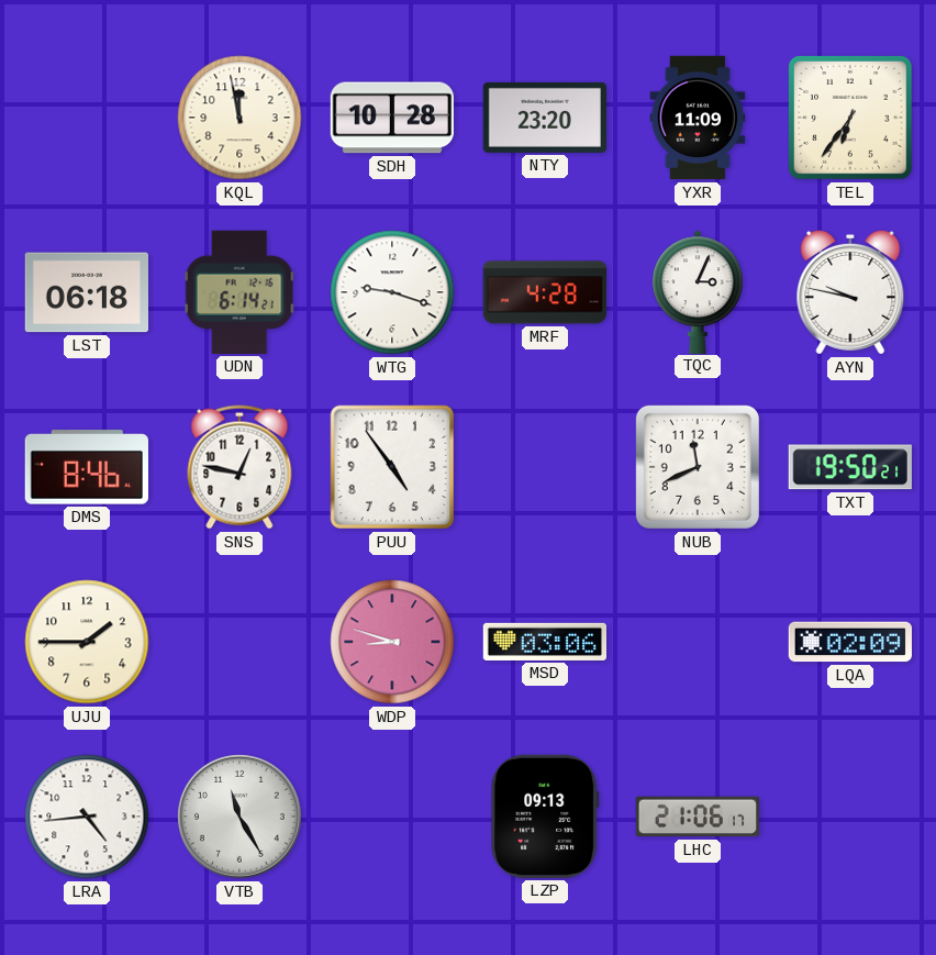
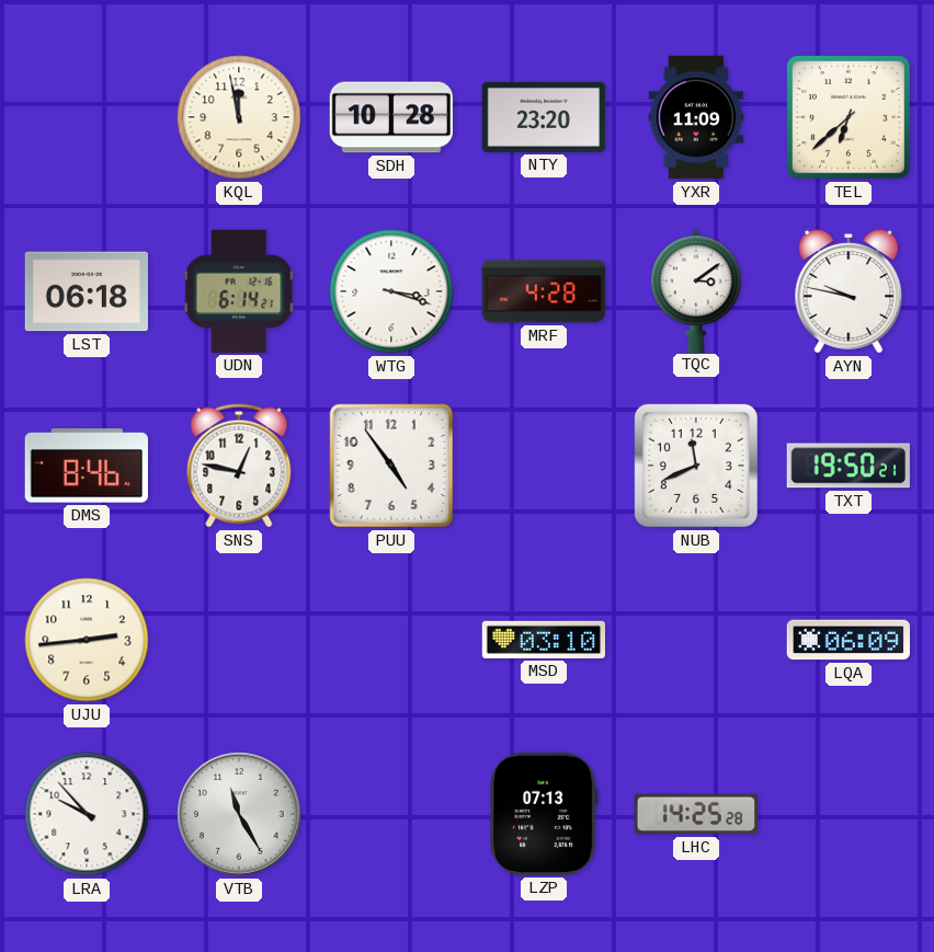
TEL: 6:36 -> 6:38 (850, 118)
WTG: 9:18 -> 3:18 (391, 291)
TQC: 3:04 -> 3:09 (696, 290)
UJU: 1:45 -> 2:44 (87, 640)
WDP: 8:48 -> none (392, 642)
MSD: 03:06 -> 03:10 (543, 640)
LQA: 02:09 -> 06:09 (847, 640)
LRA: 4:44 -> 9:53 (87, 814)
LZP: 09:13 -> 07:13 (544, 814)
LHC: 21:06 -> 14:25 (695, 814)
